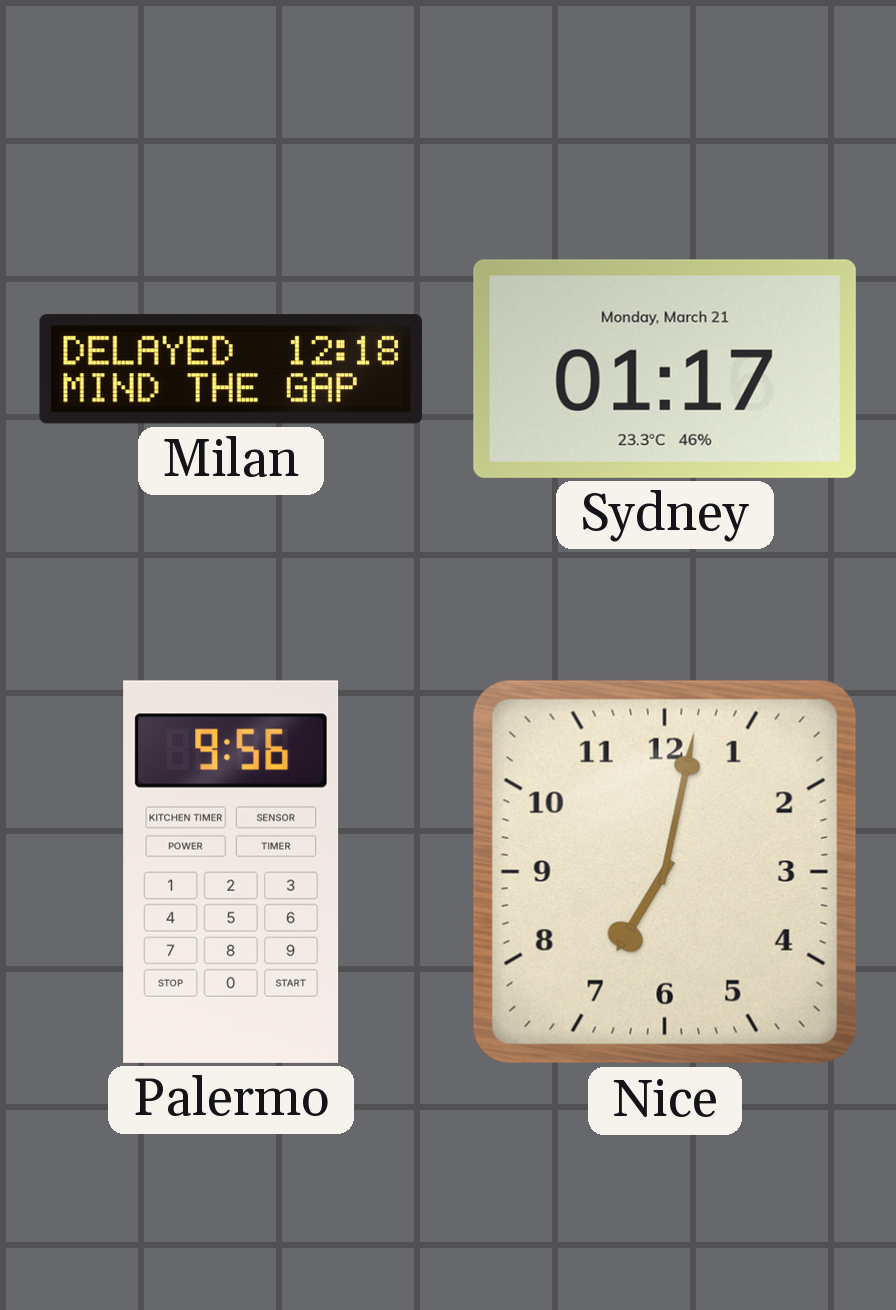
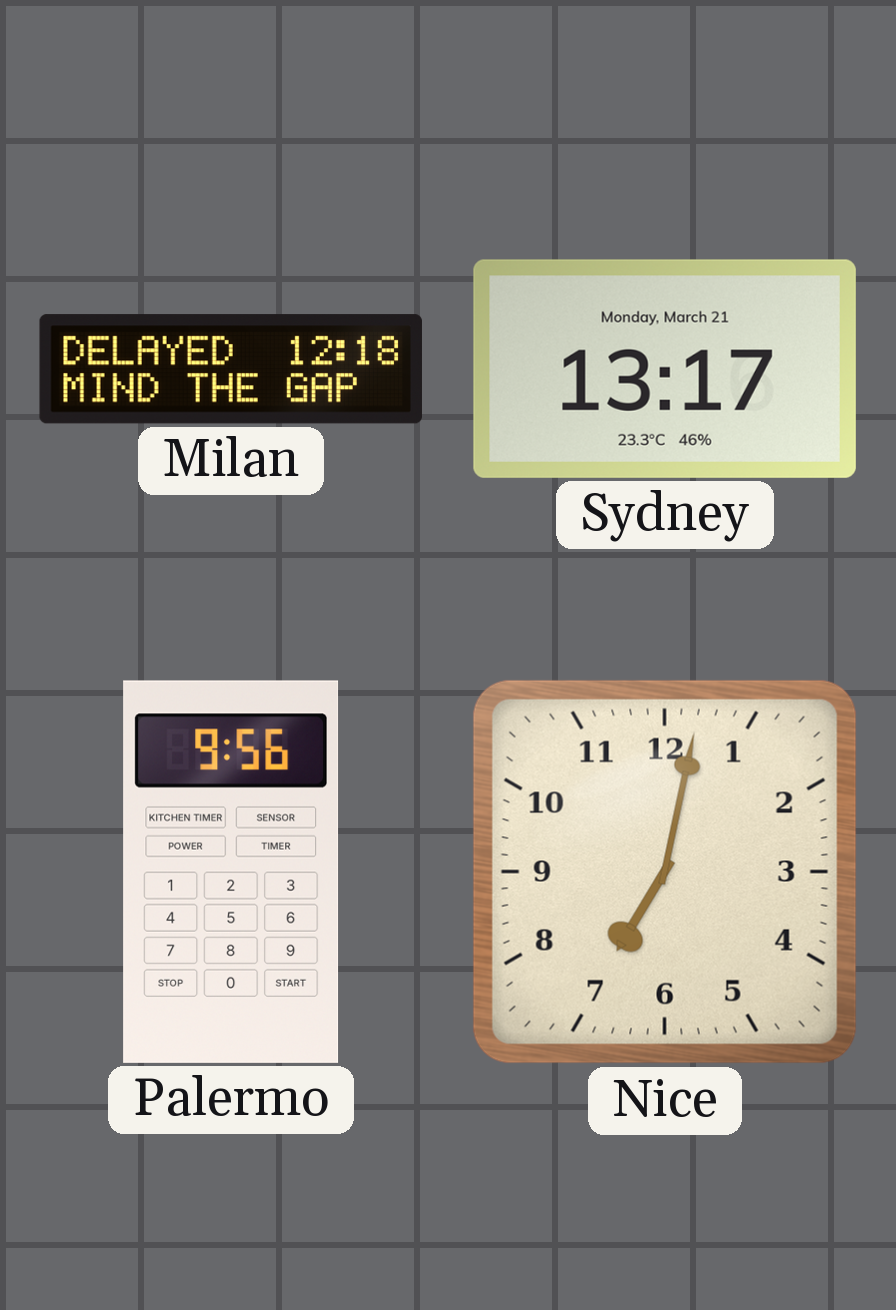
Sydney: 01:17 -> 13:17 (665, 369)
